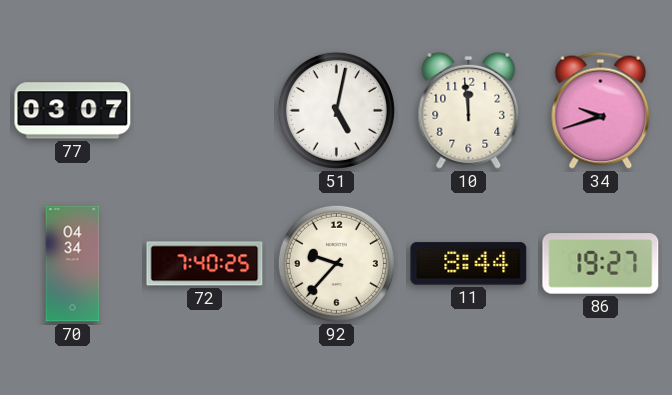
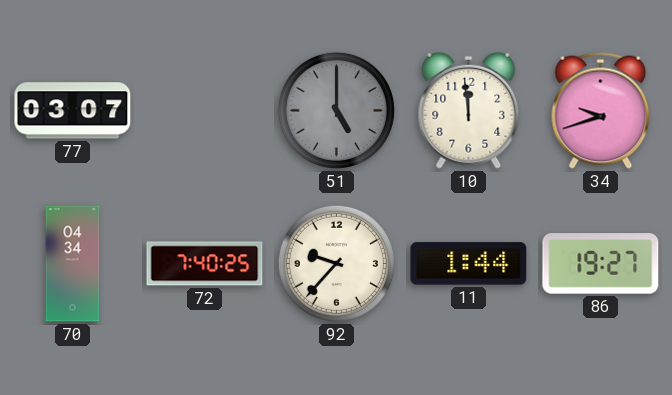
51: 5:02 -> 5:00 (336, 110)
51 dial: white -> grey (336, 110)
11: 8:44 -> 1:44 (469, 264)
